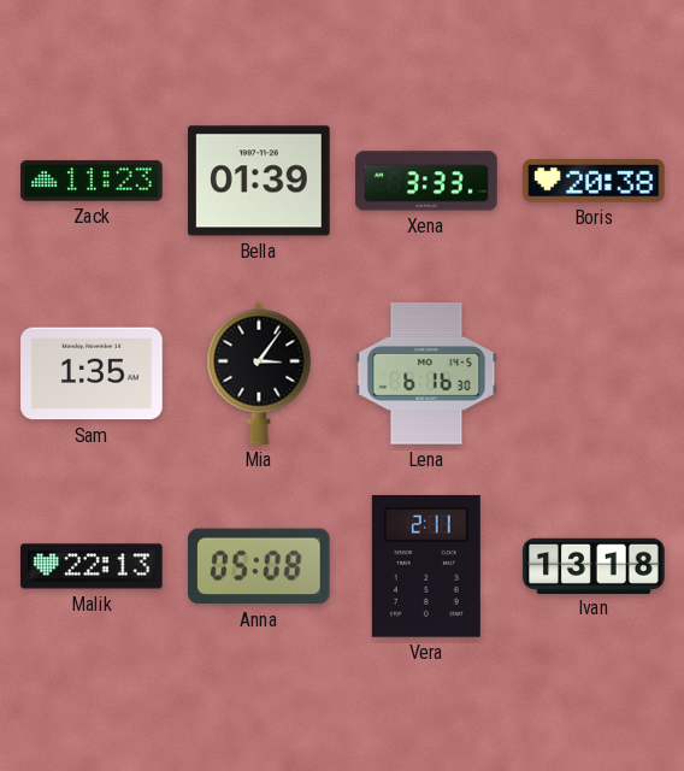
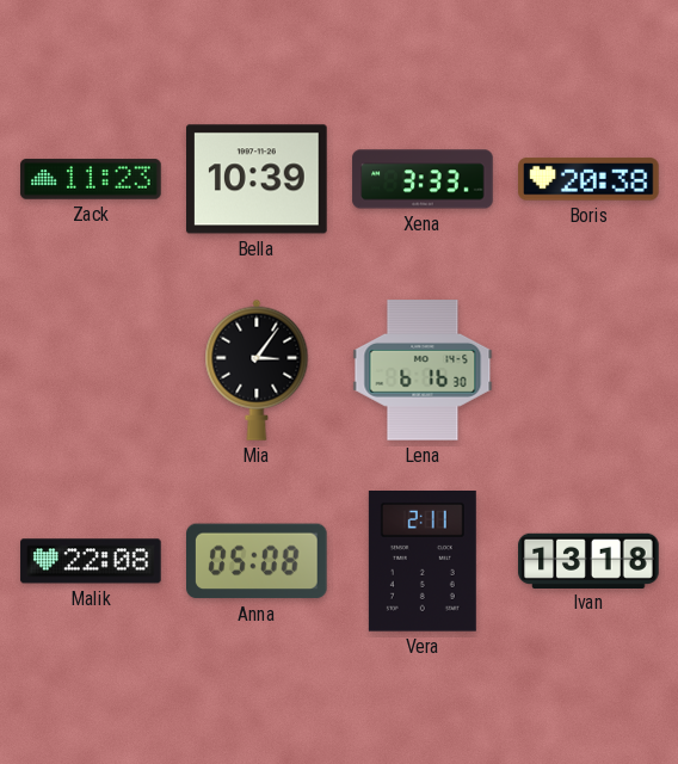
Bella: 01:39 -> 10:39 (258, 179)
Sam: 1:35 -> none (92, 373)
Malik: 22:13 -> 22:08 (91, 561)
